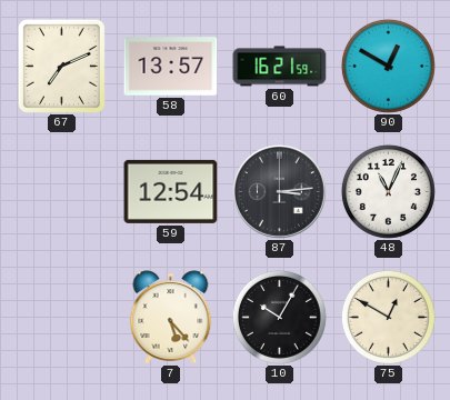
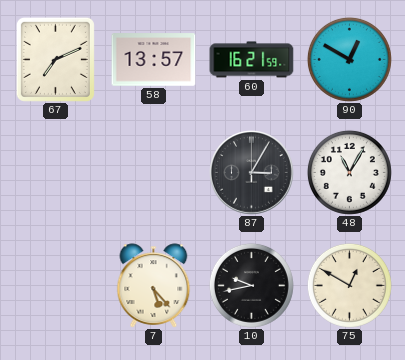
59: 12:54 -> none (171, 191)
87: 3:14 -> 3:05 (252, 173)
48: 11:04 -> 11:05 (349, 172)
10: 10:05 -> 9:43 (251, 285)
